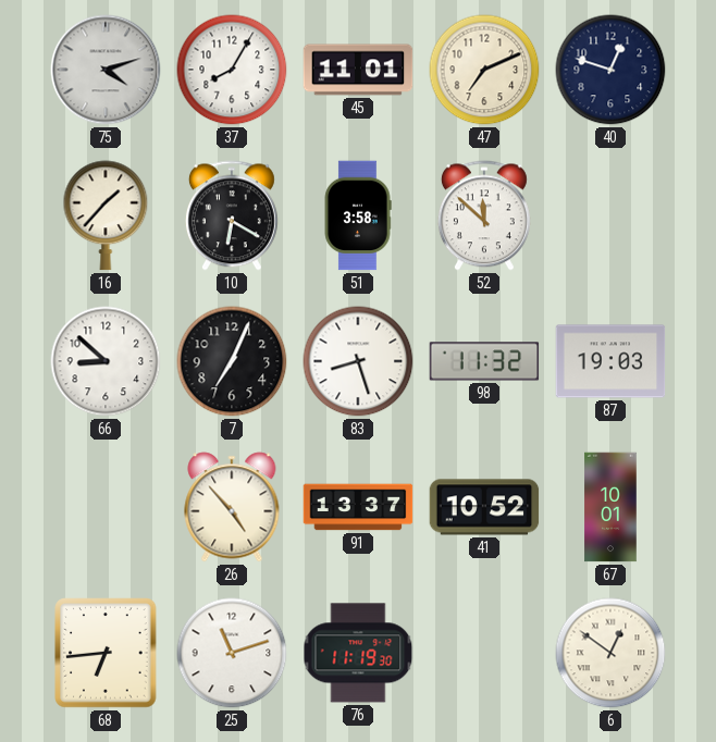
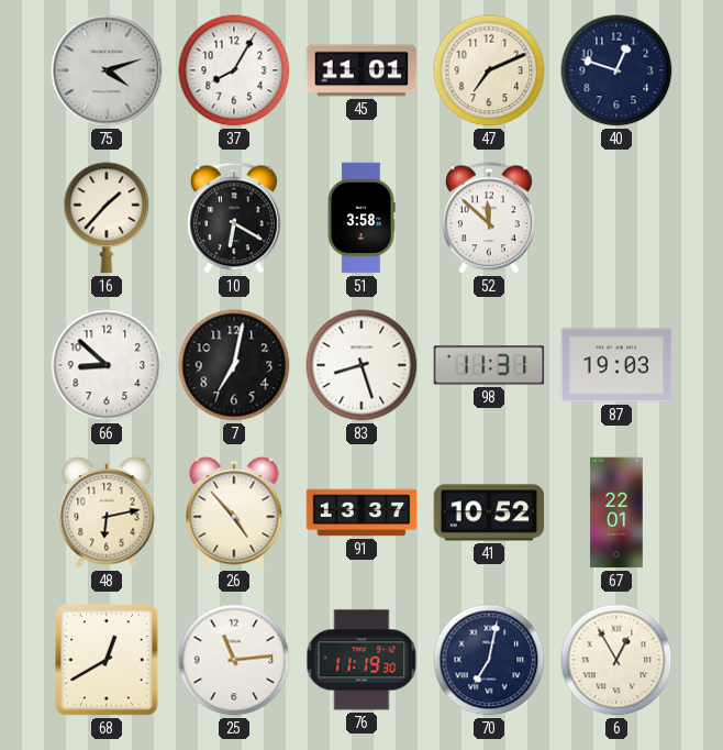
7: 7:04 -> 7:02 (234, 365)
98: 11:32 -> 11:31 (489, 365)
48: none -> 6:13 (107, 512)
67: 10:01 -> 22:01 (616, 512)
68: 6:44 -> 12:40 (107, 660)
25: 11:12 -> 11:14 (234, 660)
70: none -> 7:02 (489, 660)
6: 12:51 -> 12:55 (616, 660)
